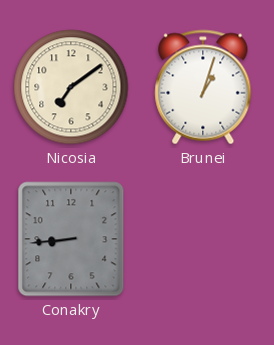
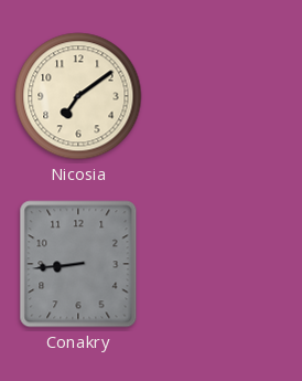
Brunei: 1:03 -> none (203, 87)
